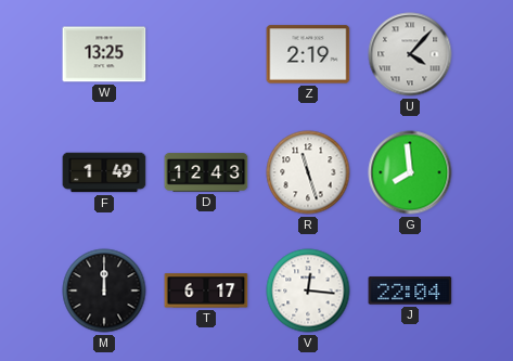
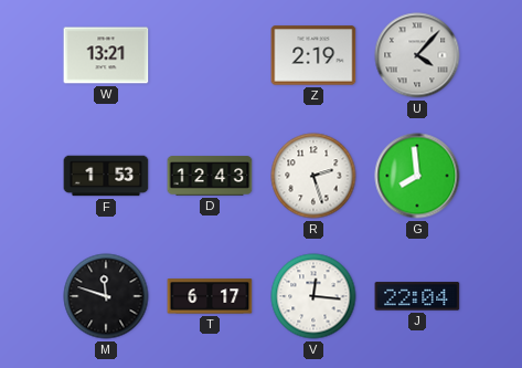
W: 13:25 -> 13:21 (106, 55)
F: 1:49 -> 1:53 (106, 176)
R: 11:27 -> 2:27 (313, 176)
M: 12:00 -> 11:48 (106, 296)
